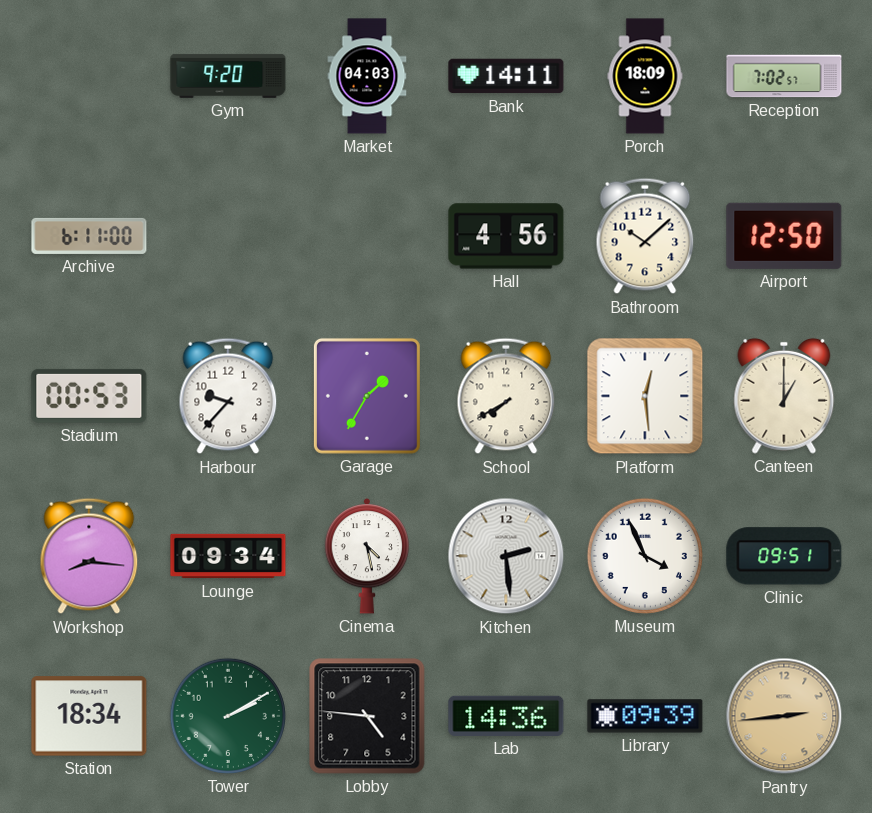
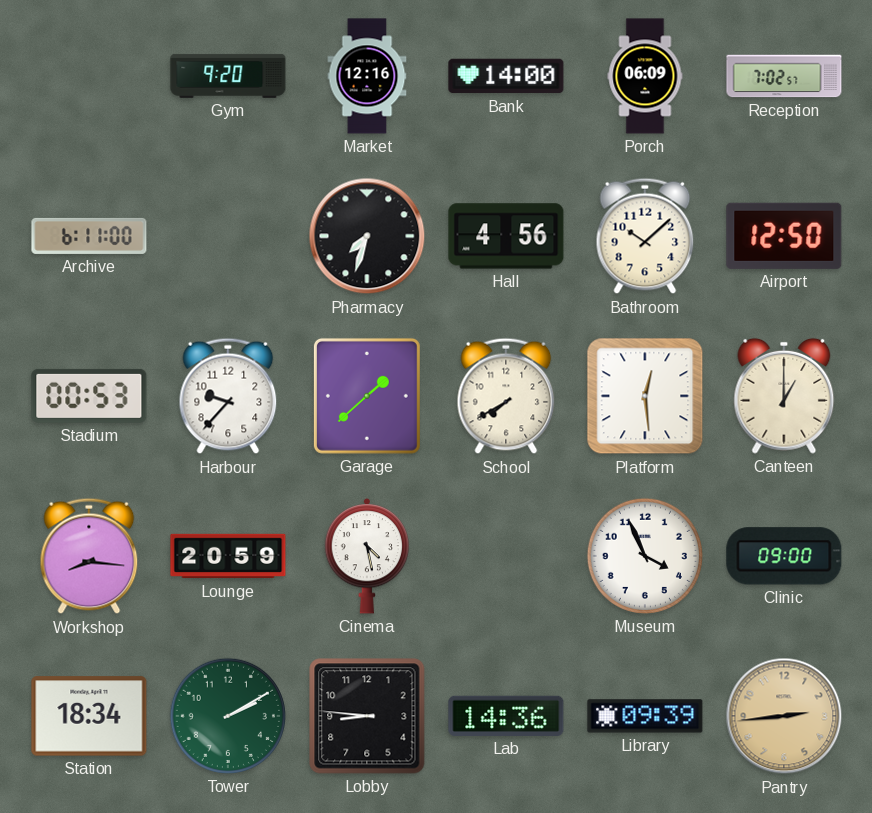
Market: 04:03 -> 12:16 (367, 76)
Bank: 14:11 -> 14:00 (506, 76)
Porch: 18:09 -> 06:09 (645, 76)
Pharmacy: none -> 7:33 (367, 236)
Garage: 1:35 -> 1:38 (367, 396)
Lounge: 09:34 -> 20:59 (228, 556)
Kitchen: 2:29 -> none (506, 556)
Clinic: 09:51 -> 09:00 (784, 556)
Lobby: 4:46 -> 8:46 (367, 716)
